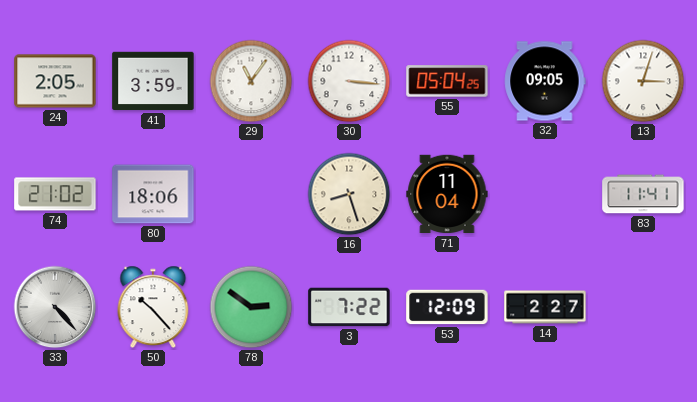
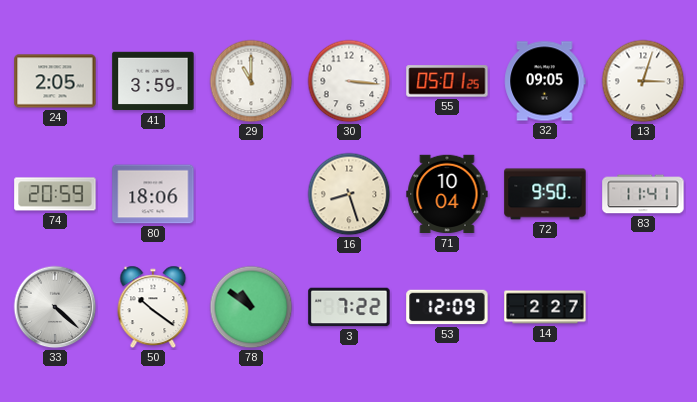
29: 11:06 -> 11:00 (251, 81)
55: 05:04 -> 05:01 (447, 81)
74: 21:02 -> 20:59 (55, 194)
71: 11:04 -> 10:04 (447, 194)
72: none -> 9:50 (545, 194)
33: 4:23 -> 4:22 (55, 307)
50: 10:23 -> 10:21 (153, 307)
78: 2:51 -> 10:51 (251, 307)
